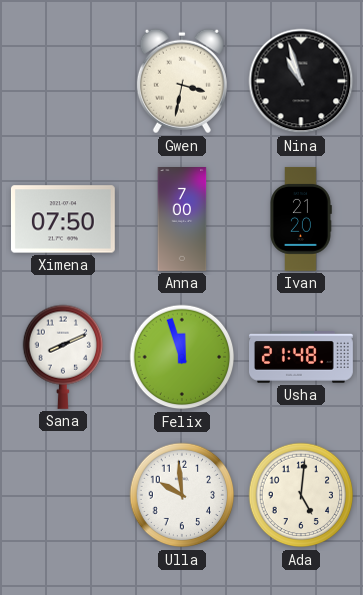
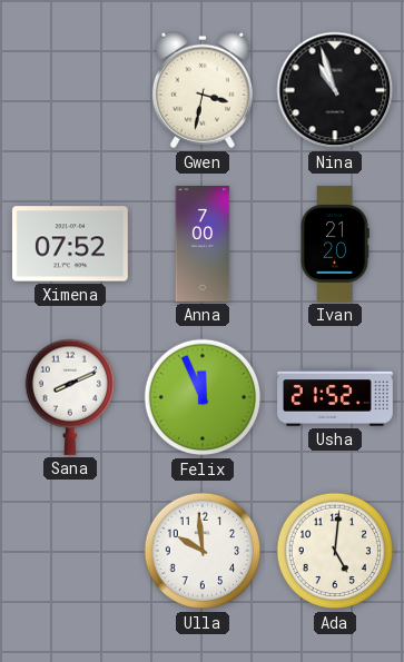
Ximena: 07:50 -> 07:52 (70, 244)
Felix: 11:57 -> 11:56 (203, 397)
Usha: 21:48 -> 21:52 (336, 397)
